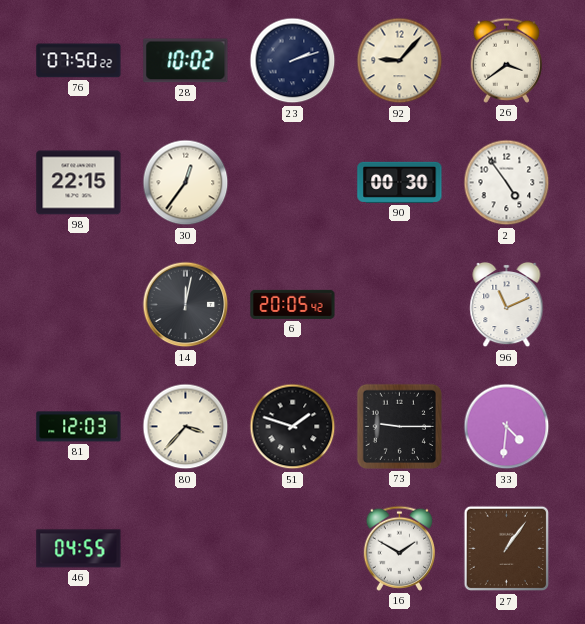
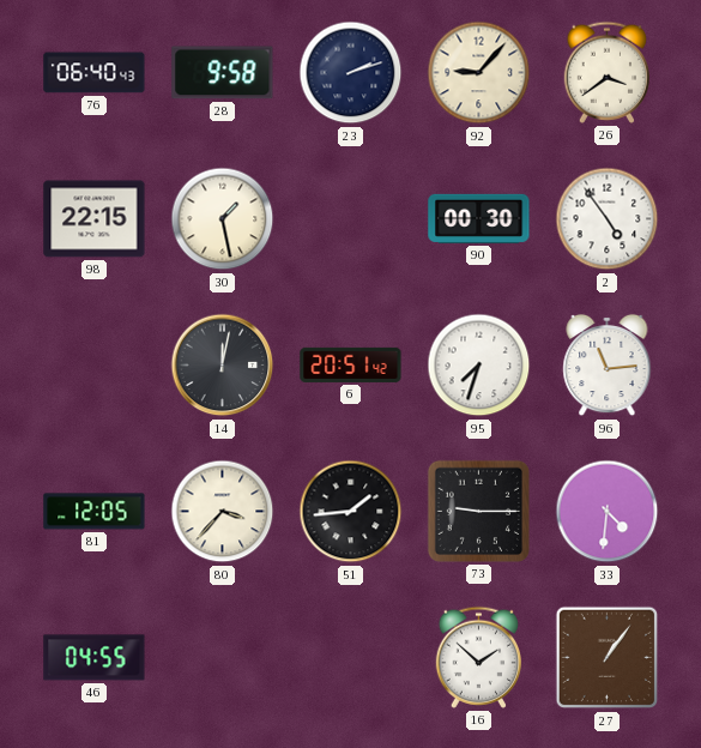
76: 07:50 -> 06:40 (95, 73)
28: 10:02 -> 9:58 (223, 73)
30: 12:36 -> 1:28 (223, 219)
6: 20:05 -> 20:51 (351, 364)
95: none -> 7:33 (479, 366)
96: 11:11 -> 11:14 (608, 366)
81: 12:03 -> 12:05 (95, 512)
51: 1:48 -> 1:44 (351, 512)
16: 1:50 -> 1:52 (478, 657)
